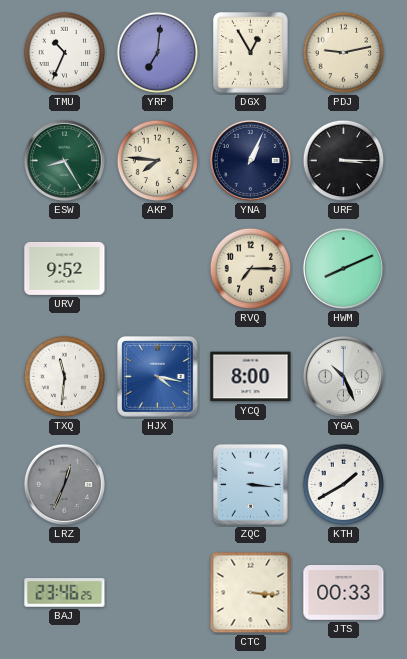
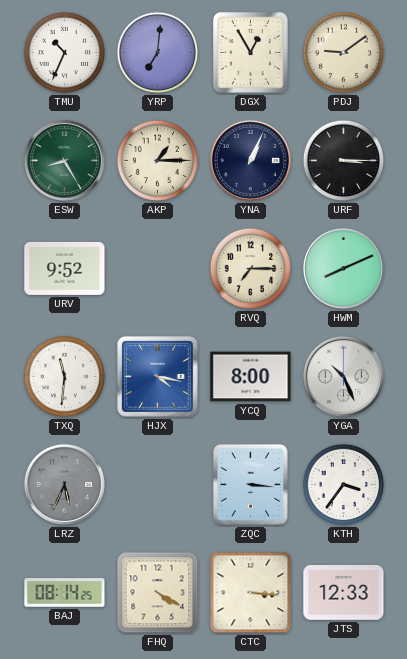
PDJ: 9:13 -> 9:09 (344, 53)
AKP: 7:46 -> 1:15 (158, 161)
LRZ: 12:34 -> 5:34 (64, 484)
KTH: 1:40 -> 3:36 (344, 485)
BAJ: 23:46 -> 08:14 (65, 593)
FHQ: none -> 4:20 (158, 593)
JTS: 00:33 -> 12:33 (344, 593)
